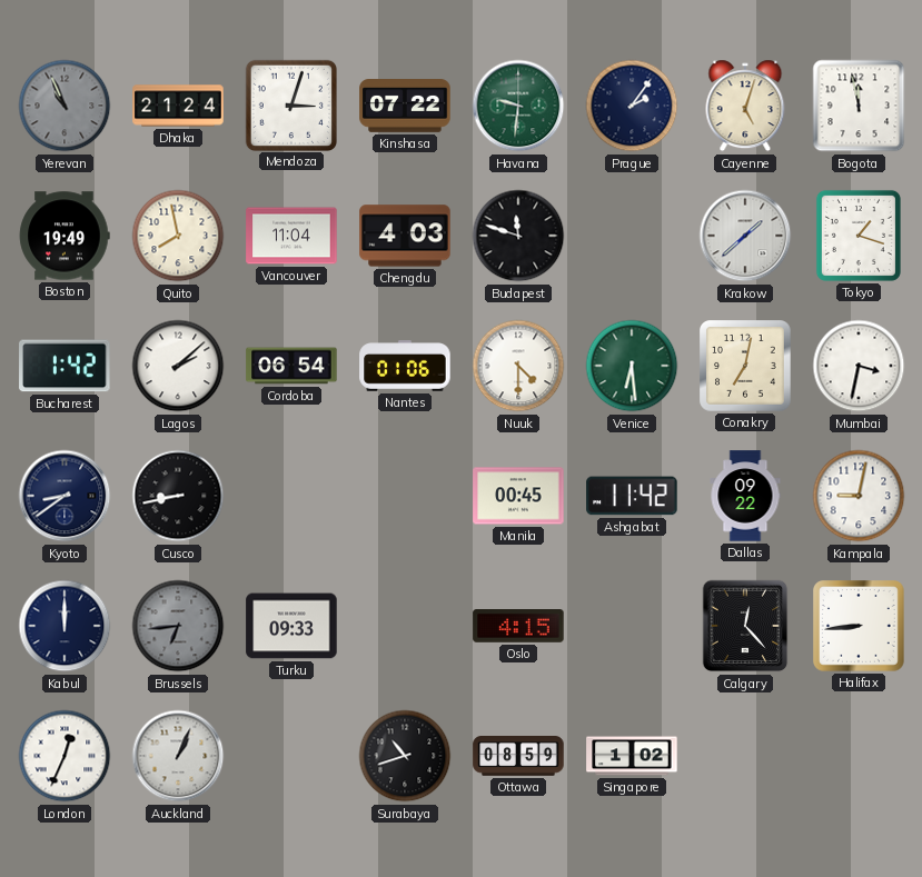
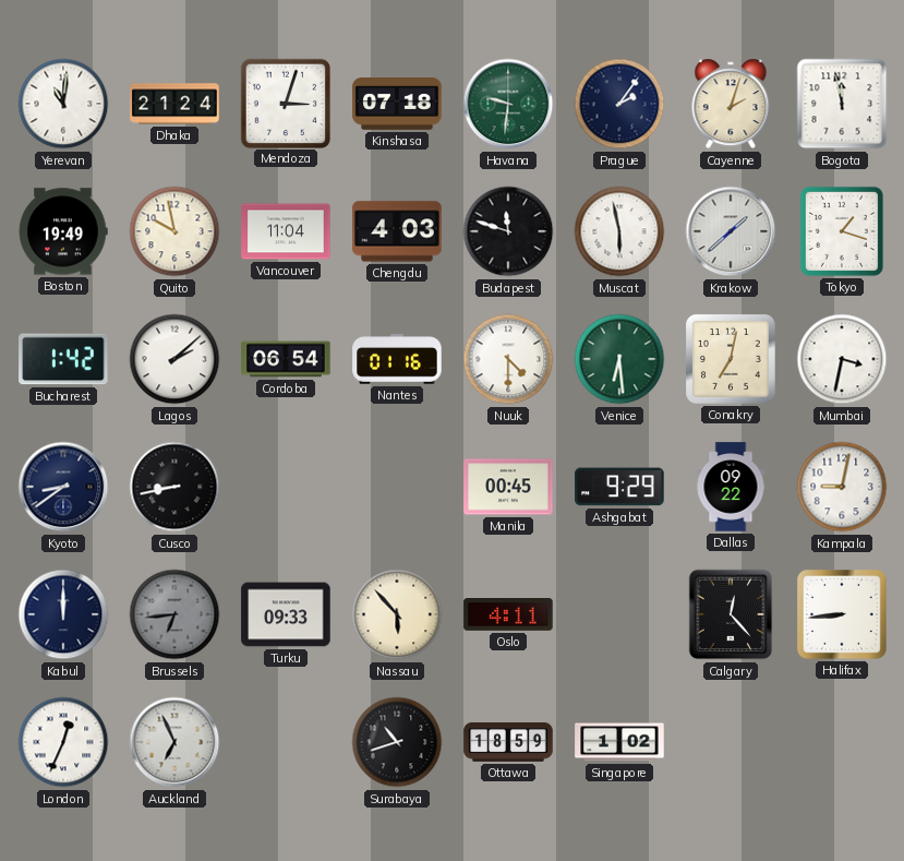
Yerevan: 10:56 -> 11:01 (63, 104)
Yerevan dial: grey -> white (63, 104)
Kinshasa: 07:22 -> 07:18 (397, 105)
Cayenne: 5:03 -> 2:03 (731, 104)
Quito: 7:58 -> 9:58 (174, 231)
Muscat: none -> 5:58 (619, 231)
Nantes: 01:06 -> 01:16 (397, 359)
Ashgabat: 11:42 -> 9:29 (619, 487)
Nassau: none -> 5:53 (397, 614)
Oslo: 4:15 -> 4:11 (508, 615)
Auckland: 1:04 -> 6:56 (174, 742)
Ottawa: 08:59 -> 18:59 (508, 742)
